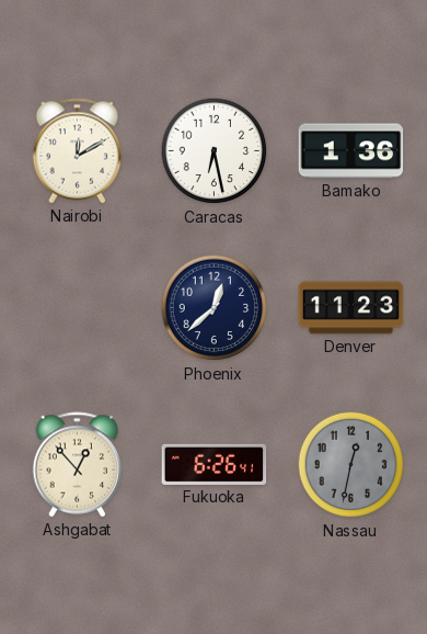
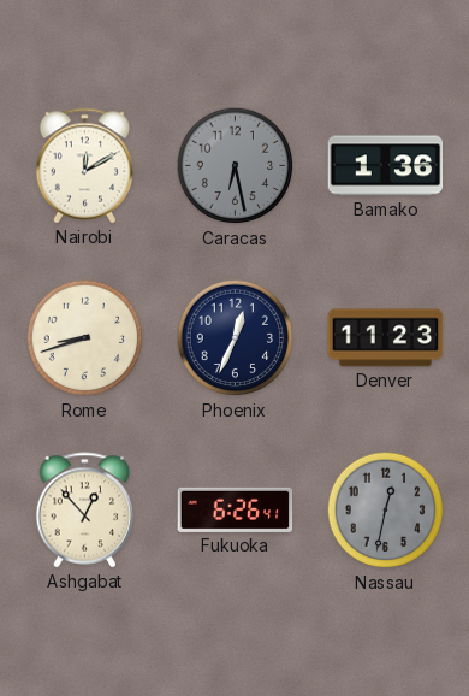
Caracas dial: white -> grey (236, 166)
Rome: none -> 8:42 (85, 338)
Phoenix: 12:38 -> 12:34 (236, 338)
